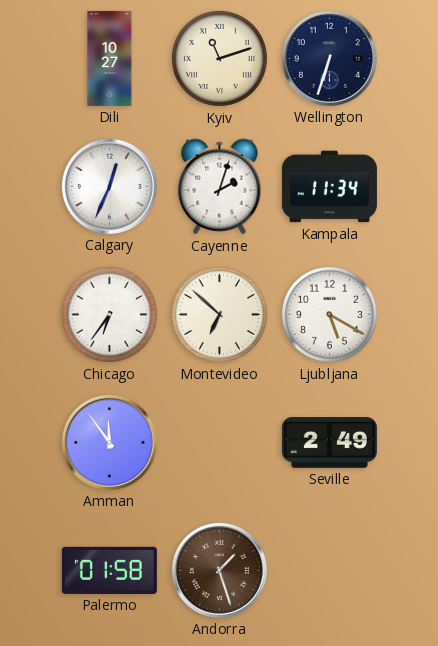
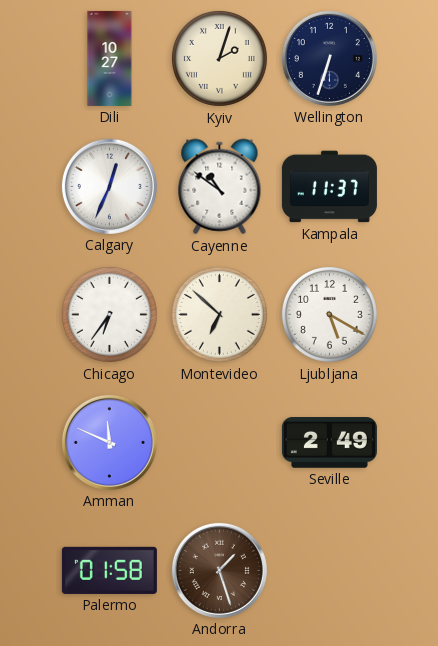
Kyiv: 11:12 -> 2:03 (219, 58)
Cayenne: 2:03 -> 10:51 (220, 187)
Kampala: 11:34 -> 11:37 (329, 187)
Amman: 11:54 -> 11:49 (109, 442)
